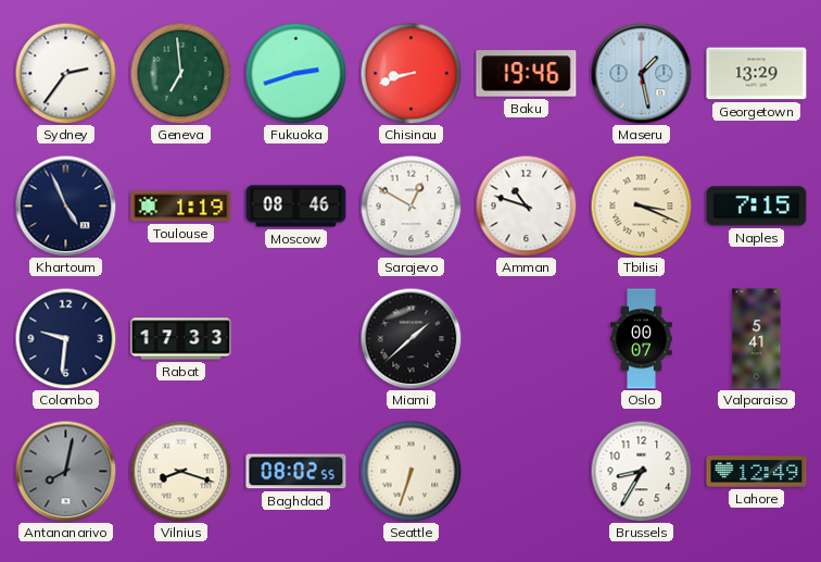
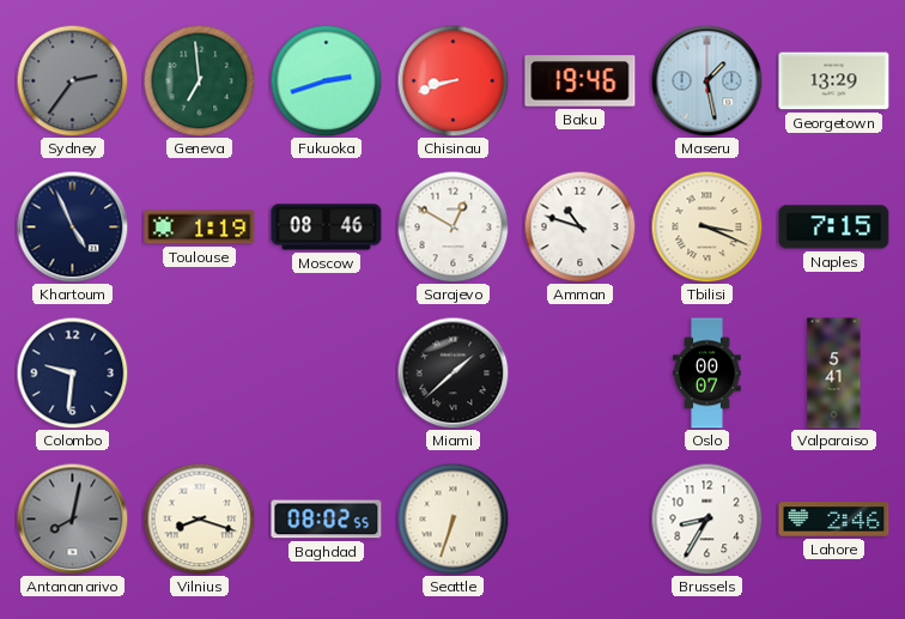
Sydney dial: white -> grey (72, 80)
Rabat: 17:33 -> none (181, 339)
Lahore: 12:49 -> 2:46 (834, 520)
